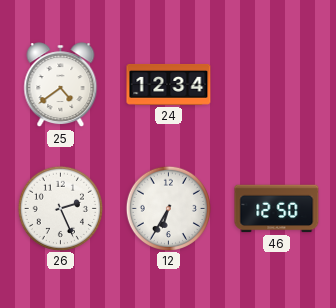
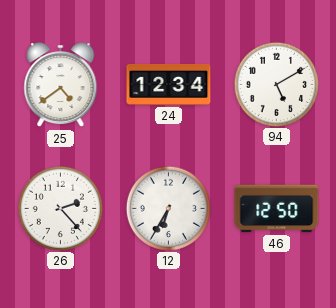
94: none -> 5:10 (276, 84)
26: 2:26 -> 2:23 (60, 208)
